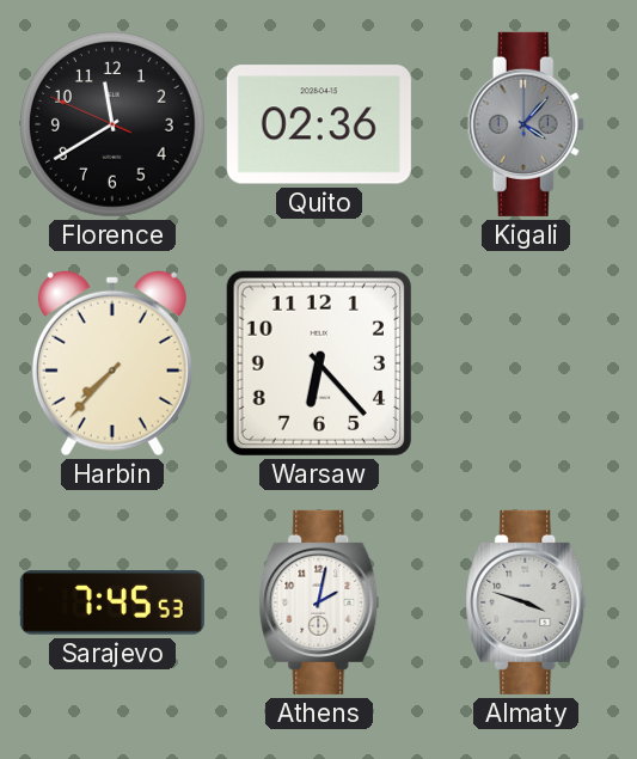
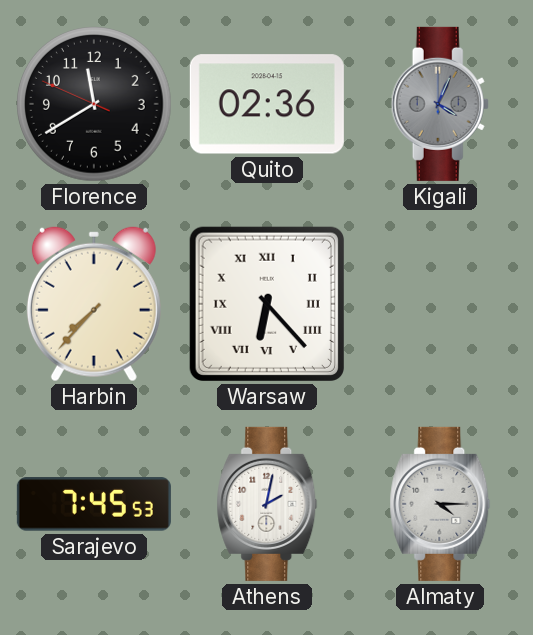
Kigali: 4:07 -> 4:04 (440, 104)
Warsaw numerals: Arabic -> Roman (267, 304)
Almaty: 3:48 -> 4:15 (440, 504)
